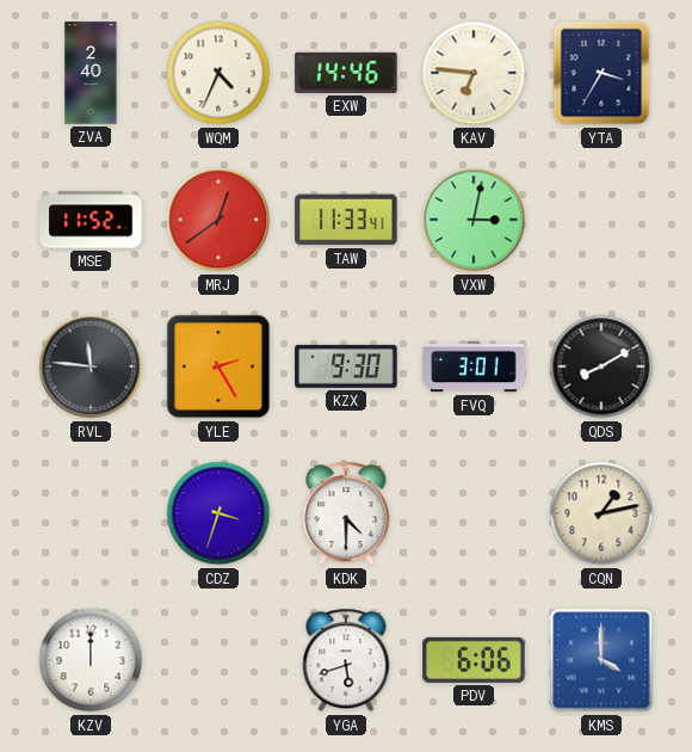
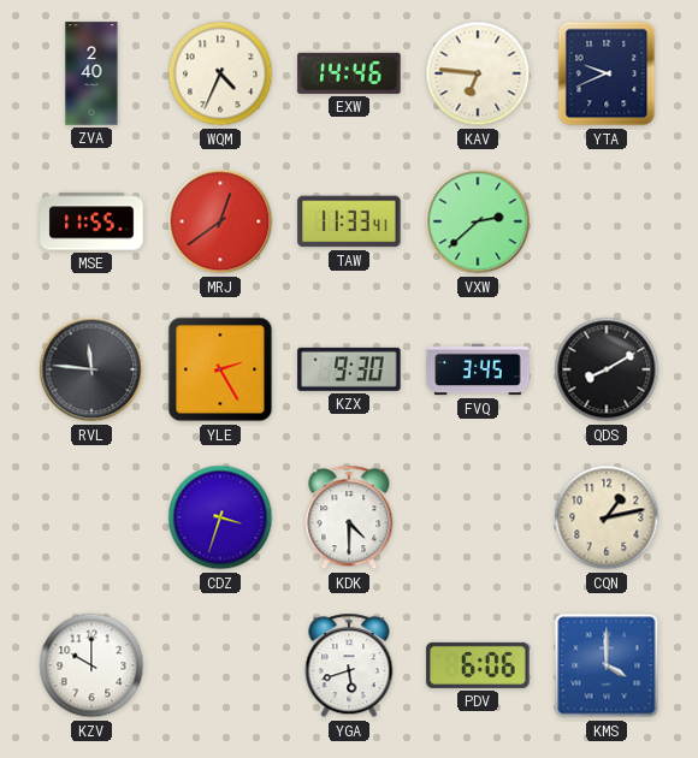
YTA: 3:35 -> 9:41 (607, 73)
MSE: 11:52 -> 11:55 (91, 221)
VXW: 3:02 -> 2:38 (478, 221)
FVQ: 3:01 -> 3:45 (478, 369)
KZV: 12:00 -> 10:00 (91, 665)
